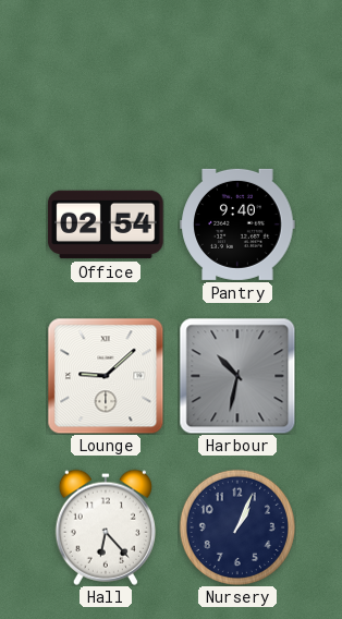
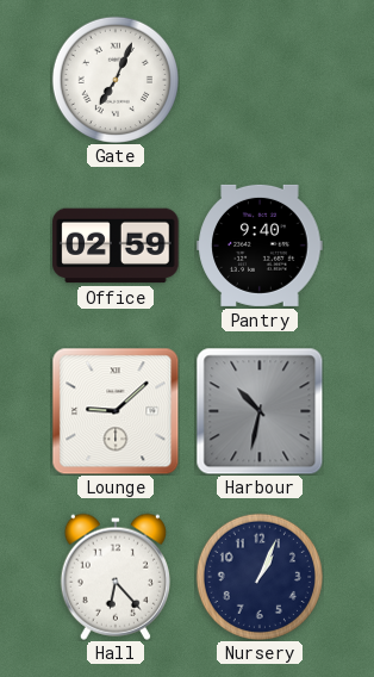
Gate: none -> 7:04 (116, 80)
Office: 02:54 -> 02:59 (116, 246)
